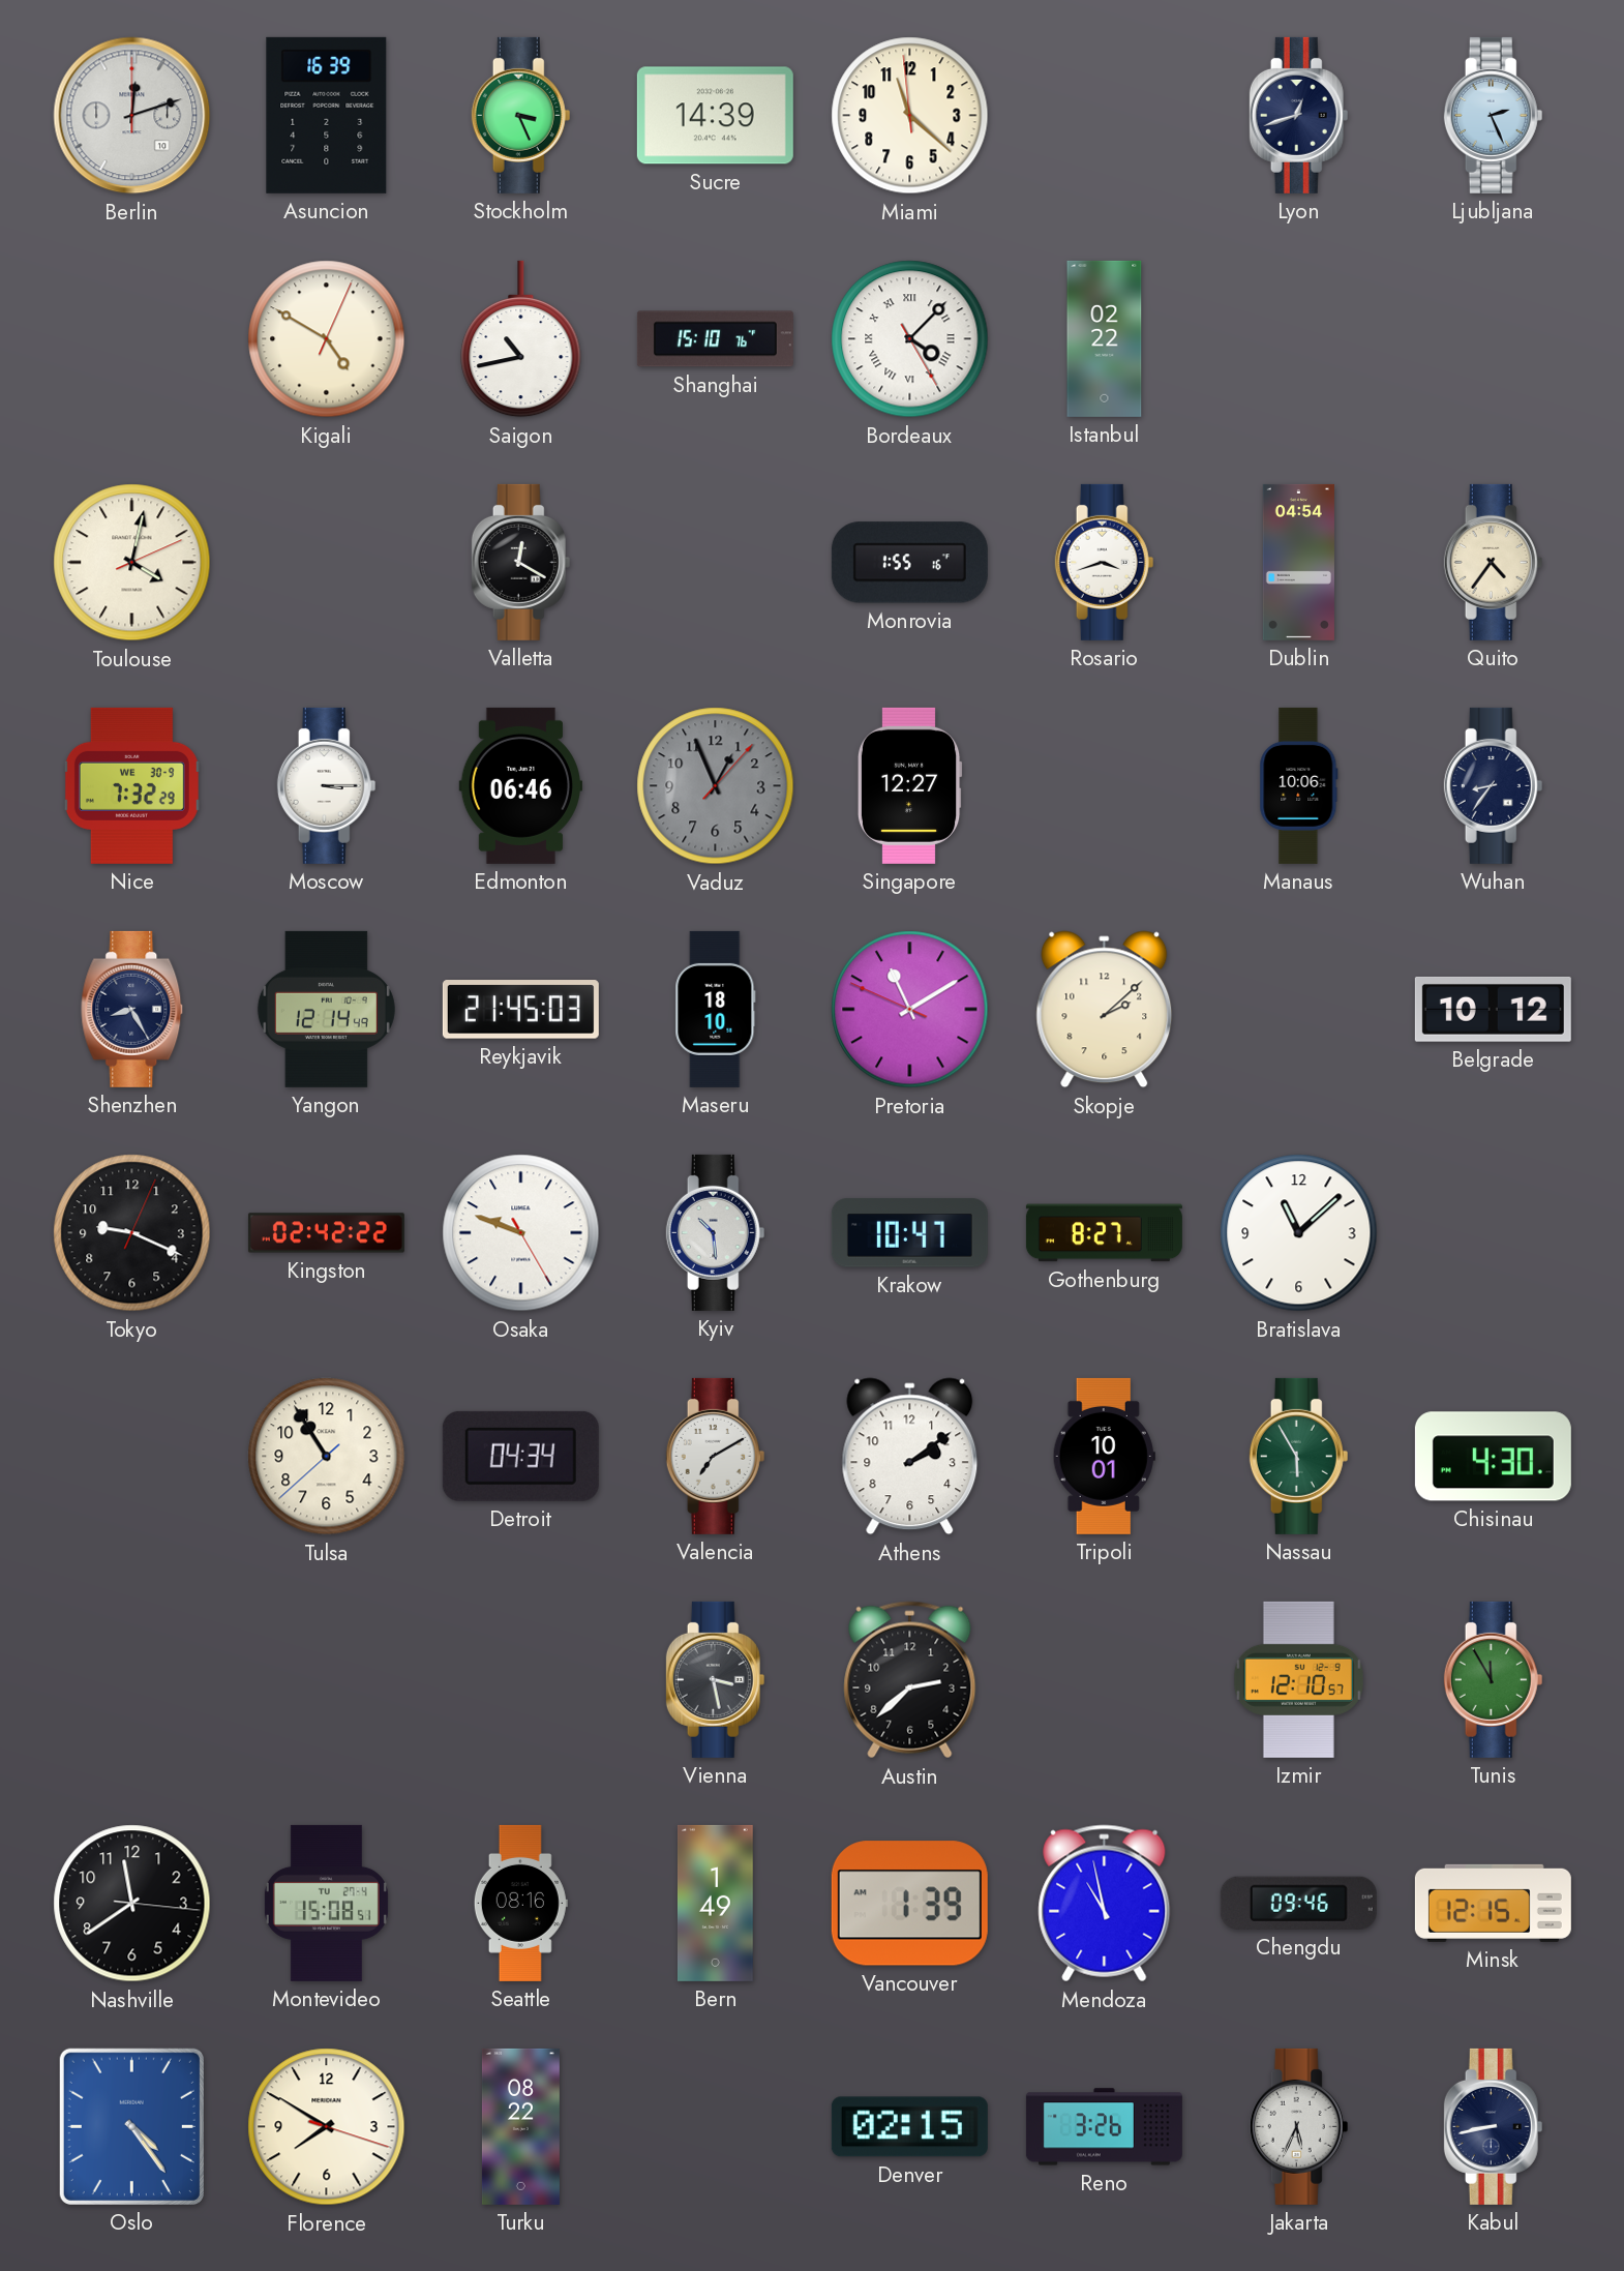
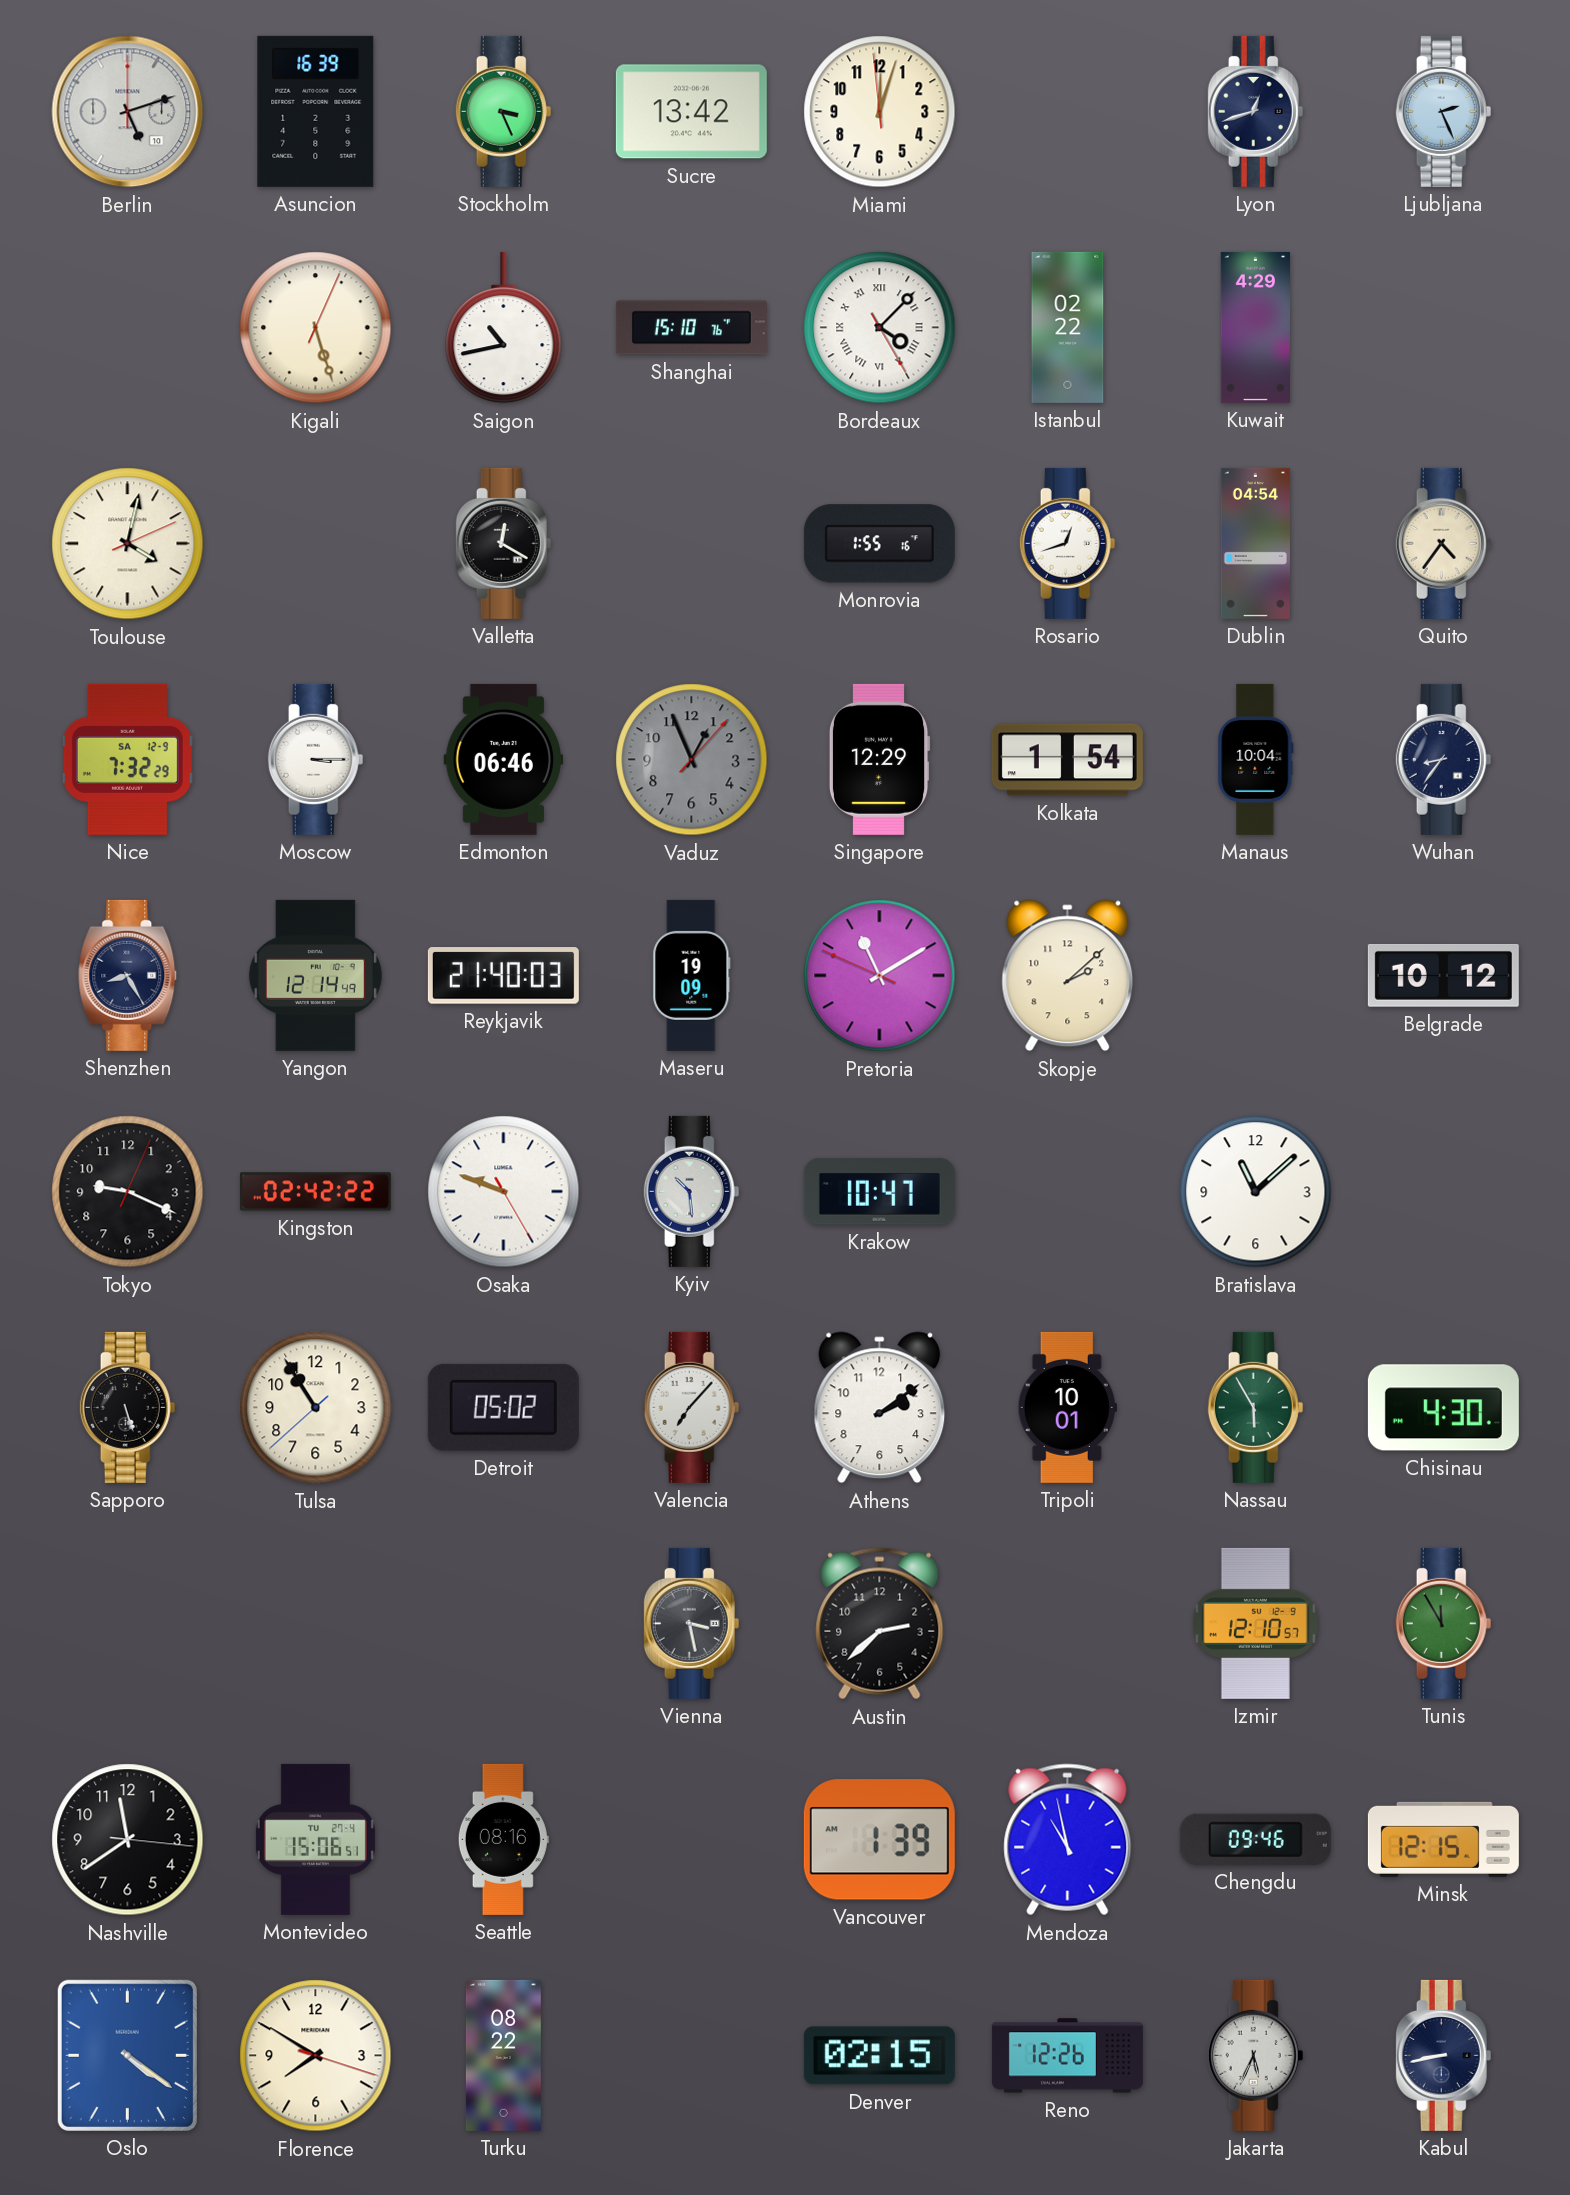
Berlin: 12:12 -> 5:12 (128, 112)
Sucre: 14:39 -> 13:42 (691, 112)
Miami: 11:21 -> 12:02 (880, 112)
Kigali: 4:50 -> 5:27 (316, 328)
Kuwait: none -> 4:29 (1255, 327)
Rosario: 3:42 -> 12:42 (1068, 543)
Nice date: WE 30-9 -> SA 12-9 (127, 759)
Singapore: 12:27 -> 12:29 (879, 759)
Kolkata: none -> 1:54 (1067, 760)
Manaus: 10:06 -> 10:04 (1256, 759)
Reykjavik: 21:45 -> 21:40 (503, 976)
Maseru: 18:10 -> 19:09 (692, 975)
Gothenburg: 8:27 -> none (1104, 1233)
Sapporo: none -> 5:27 (128, 1407)
Detroit: 04:34 -> 05:02 (503, 1407)
Valencia: 7:10 -> 7:07 (692, 1407)
Montevideo: 15:08 -> 15:06 (315, 1839)
Bern: 1:49 -> none (716, 1903)
Oslo: 4:24 -> 4:21 (127, 2055)
Reno: 3:26 -> 12:26 (1067, 2056)
